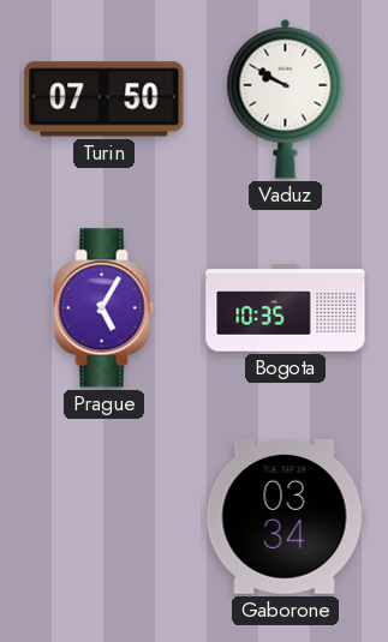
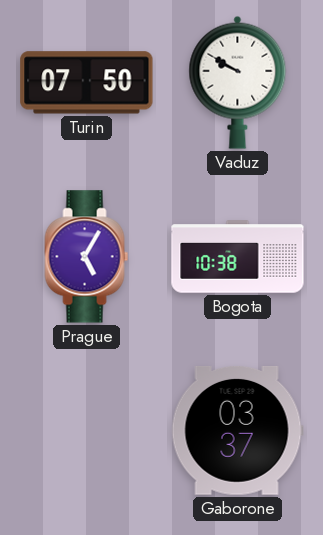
Bogota: 10:35 -> 10:38 (238, 257)
Gaborone: 03:34 -> 03:37 (237, 430)
